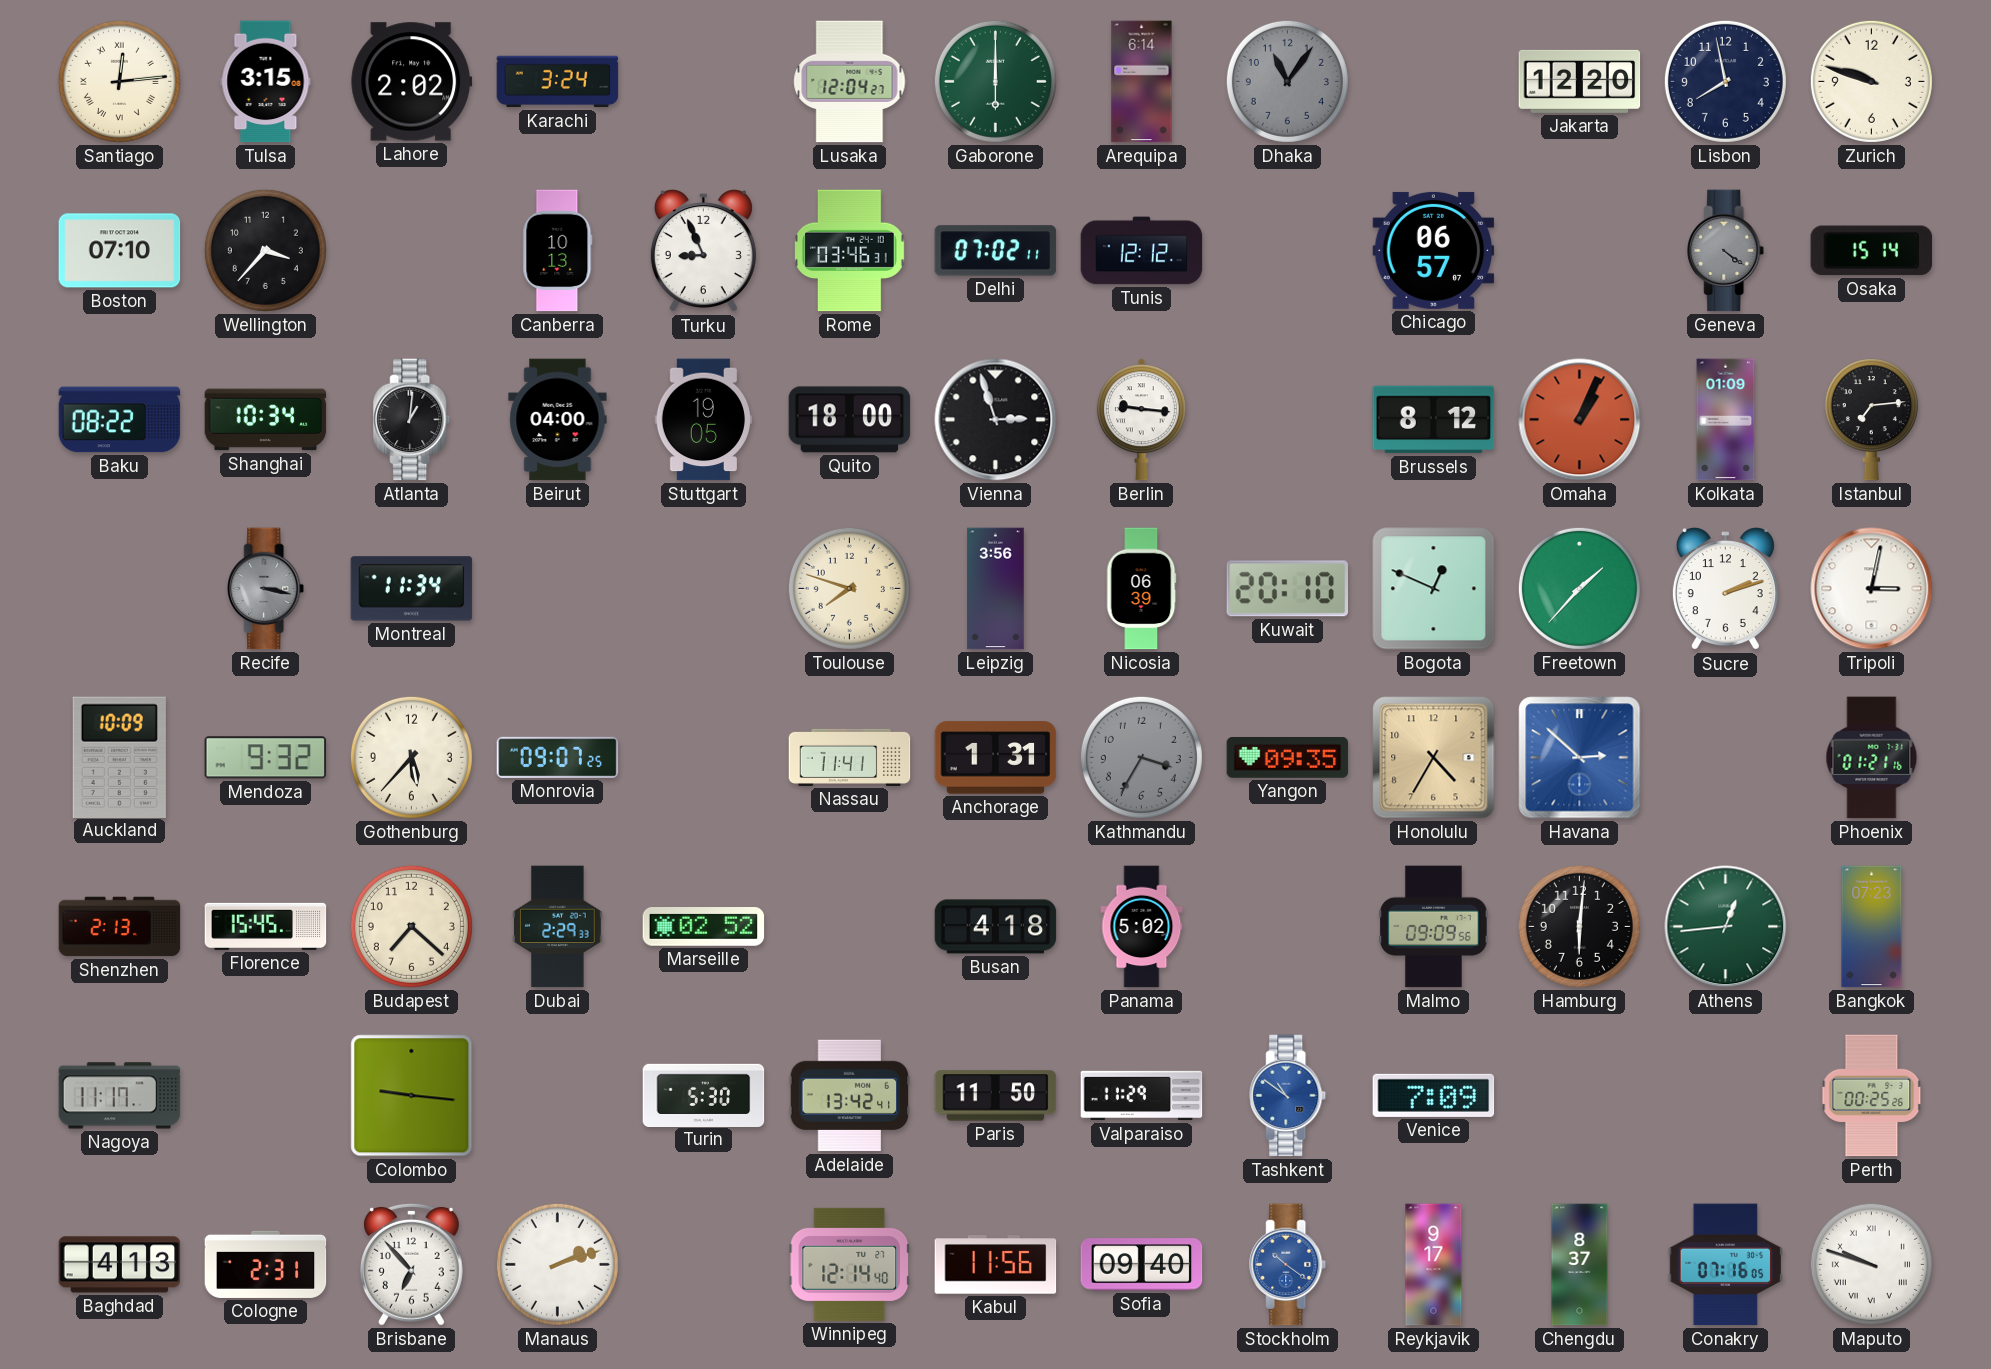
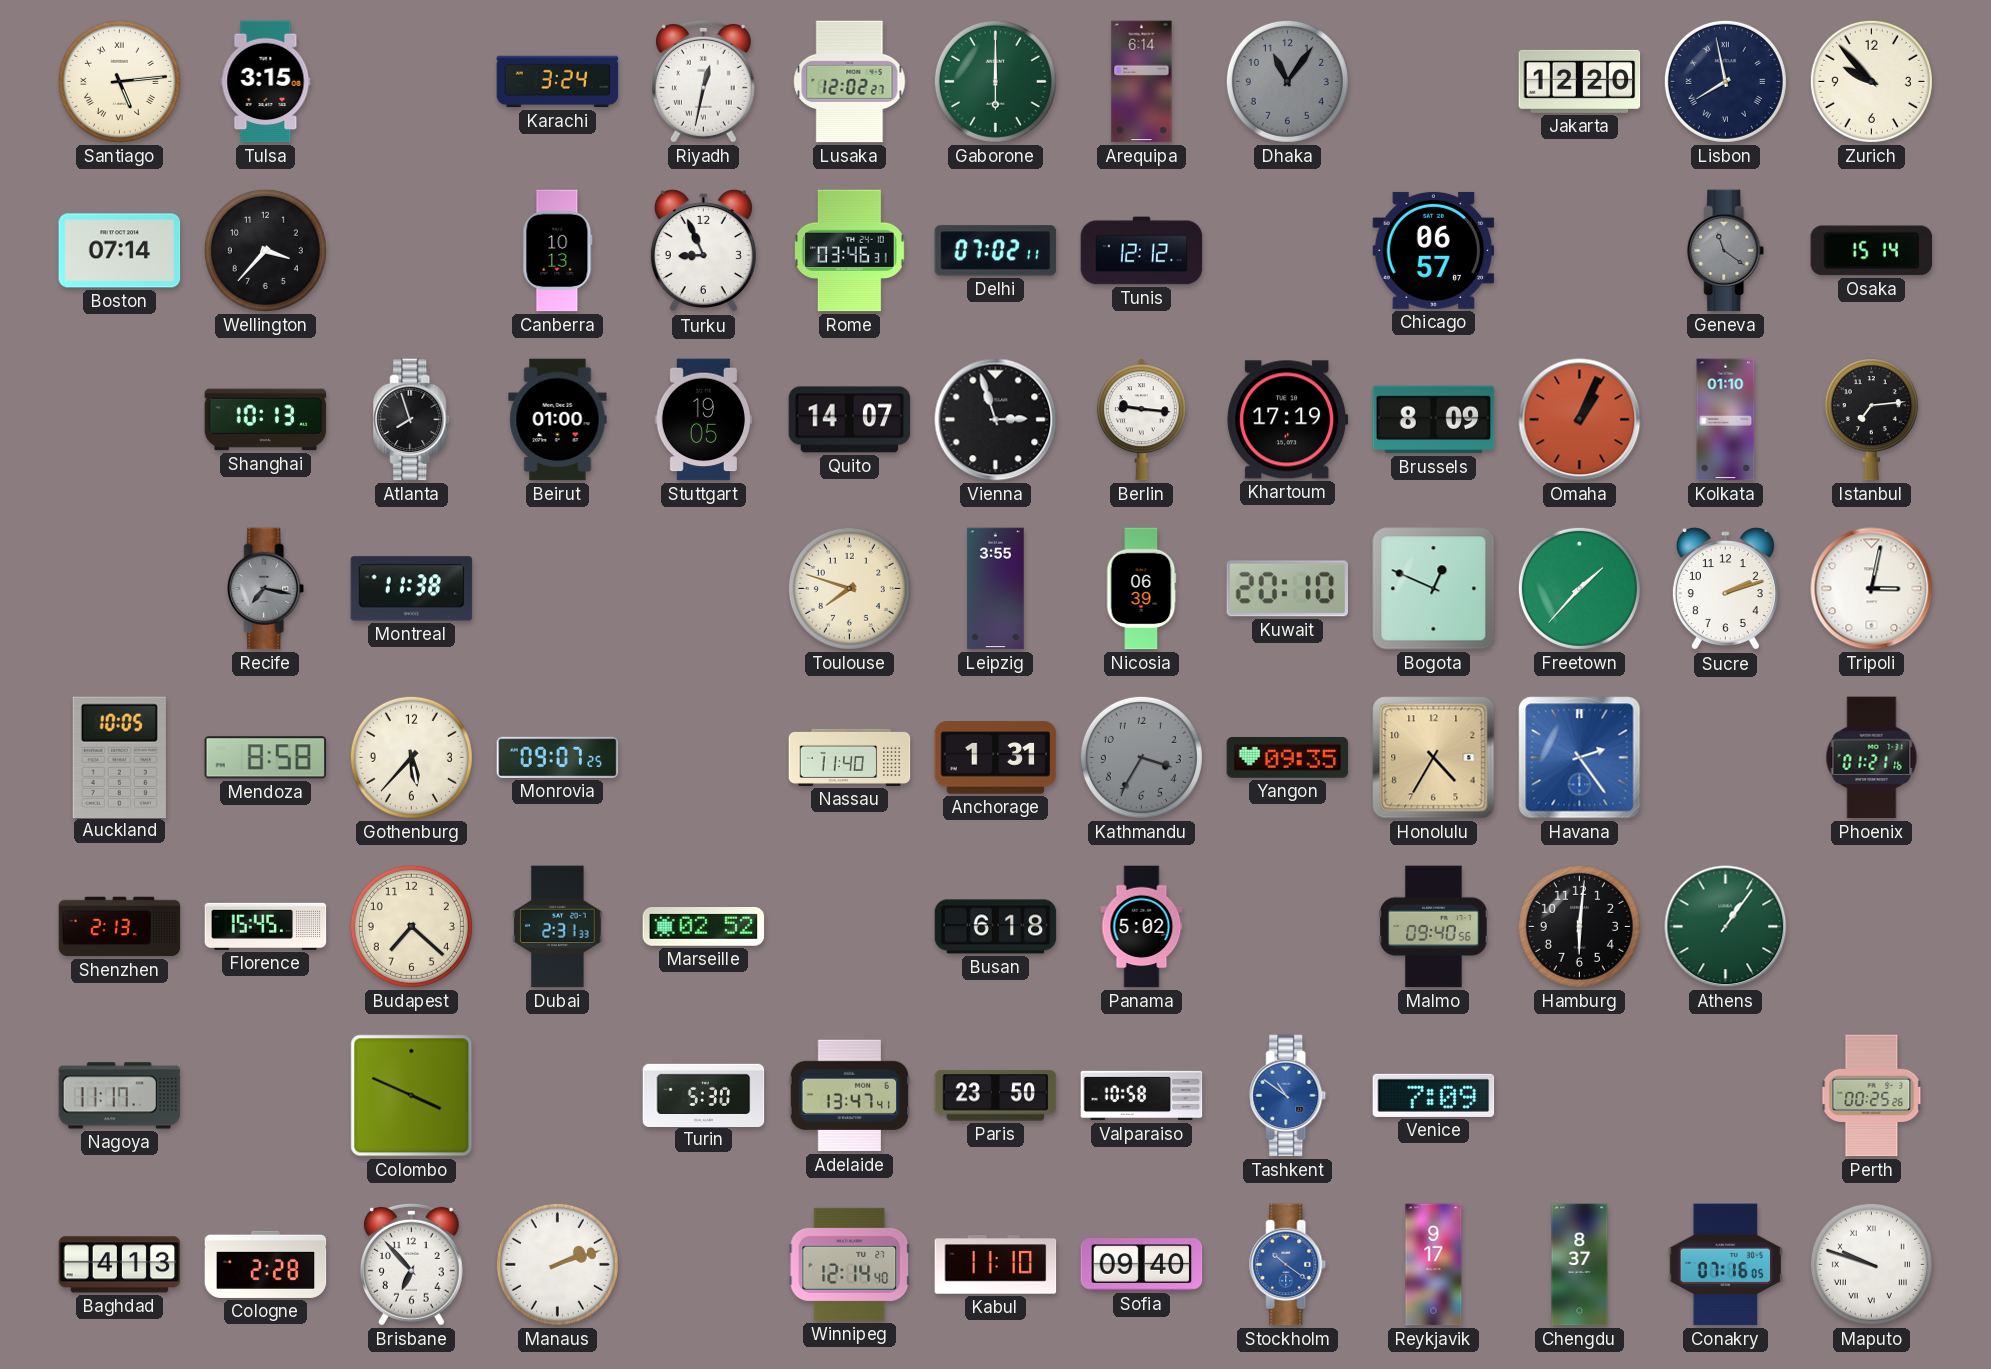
Santiago: 12:14 -> 5:14 (119, 81)
Lahore: 2:02 -> none (412, 82)
Riyadh: none -> 12:32 (703, 81)
Lusaka: 12:04 -> 12:02 (850, 82)
Lisbon numerals: Arabic -> Roman (1725, 81)
Zurich: 9:48 -> 9:53 (1871, 81)
Boston: 07:10 -> 07:14 (120, 251)
Geneva: 4:21 -> 11:21 (1726, 251)
Baku: 08:22 -> none (120, 420)
Shanghai: 10:34 -> 10:13 (266, 420)
Atlanta: 1:01 -> 7:57 (412, 420)
Beirut: 04:00 -> 01:00 (558, 420)
Quito: 18:00 -> 14:07 (850, 420)
Khartoum: none -> 17:19 (1288, 420)
Brussels: 8:12 -> 8:09 (1434, 420)
Kolkata: 01:09 -> 01:10 (1726, 420)
Recife: 3:17 -> 7:17 (266, 589)
Montreal: 11:34 -> 11:38 (412, 589)
Leipzig: 3:56 -> 3:55 (996, 589)
Auckland: 10:09 -> 10:05 (119, 757)
Mendoza: 9:32 -> 8:58 (266, 758)
Nassau: 11:41 -> 11:40 (850, 757)
Havana: 2:52 -> 2:24 (1580, 758)
Dubai: 2:29 -> 2:31 (558, 927)
Busan: 4:18 -> 6:18 (996, 927)
Malmo: 09:09 -> 09:40 (1434, 927)
Athens: 12:44 -> 1:06 (1726, 927)
Bangkok: 07:23 -> none (1872, 927)
Colombo: 9:16 -> 3:49 (412, 1096)
Adelaide: 13:42 -> 13:47 (850, 1096)
Paris: 11:50 -> 23:50 (996, 1096)
Valparaiso: 11:29 -> 10:58 (1142, 1096)
Cologne: 2:31 -> 2:28 (266, 1264)
Kabul: 11:56 -> 11:10 (996, 1265)
